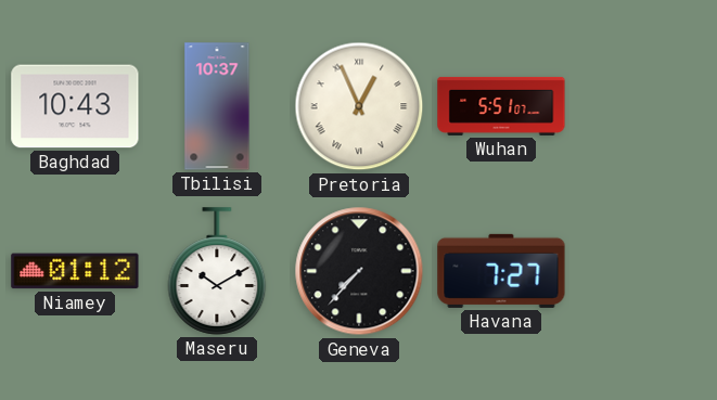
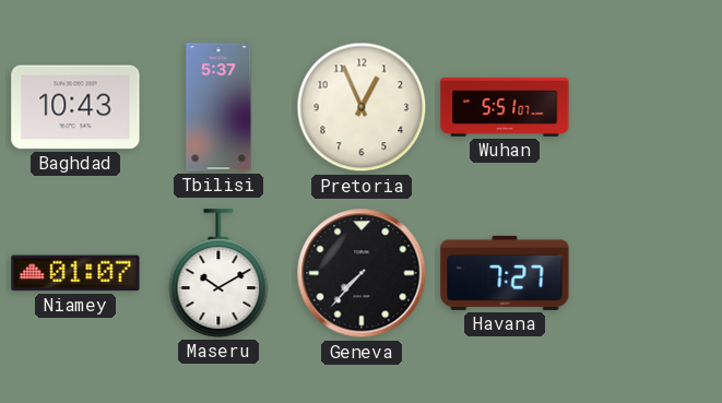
Tbilisi: 10:37 -> 5:37 (218, 107)
Pretoria numerals: Roman -> Arabic (362, 107)
Niamey: 01:12 -> 01:07 (75, 273)
